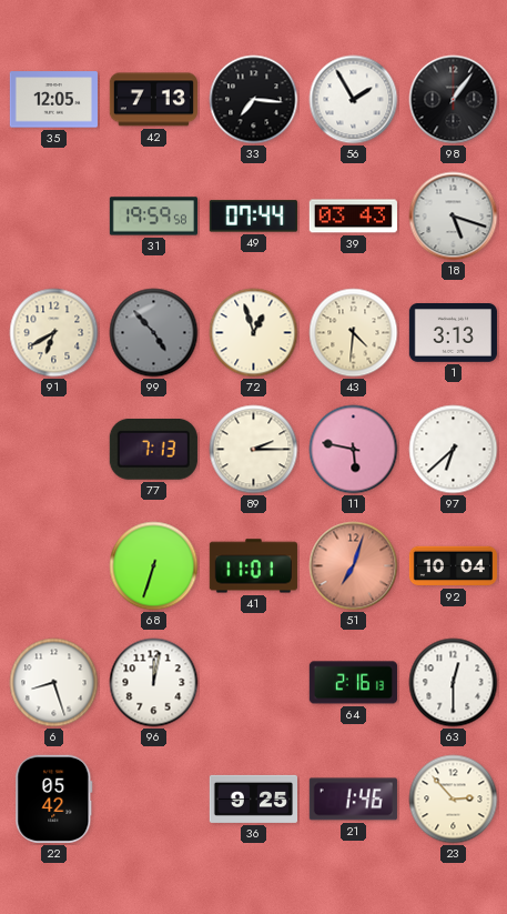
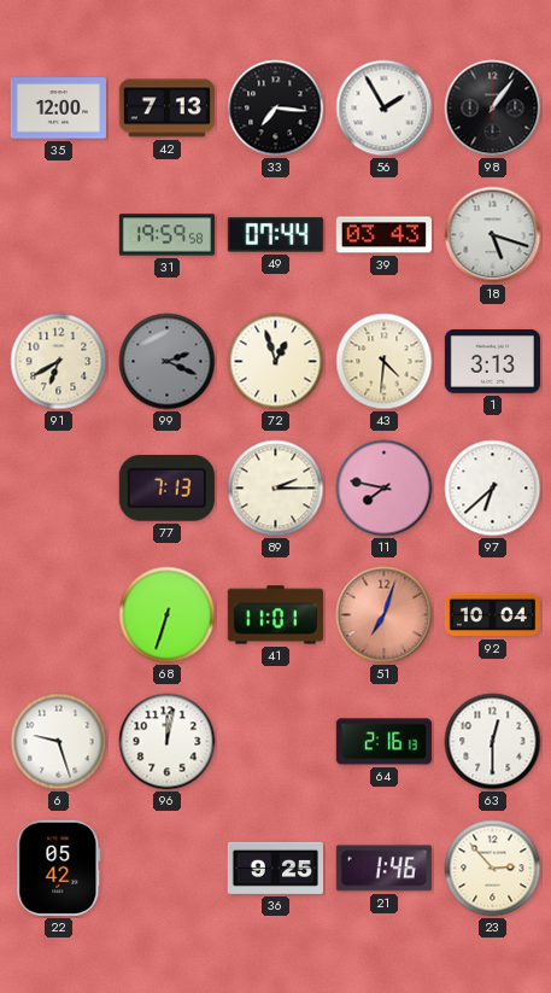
35: 12:05 -> 12:00 (58, 109)
99: 4:53 -> 2:19 (168, 362)
11: 5:47 -> 7:47 (385, 489)
6: 8:27 -> 9:27 (59, 742)
